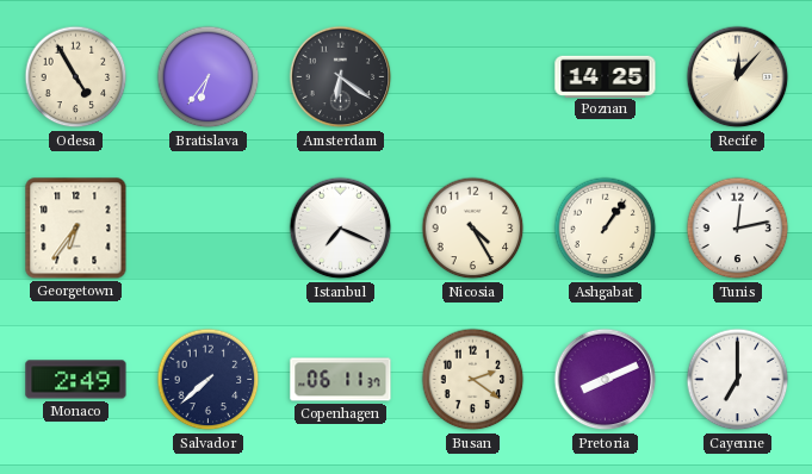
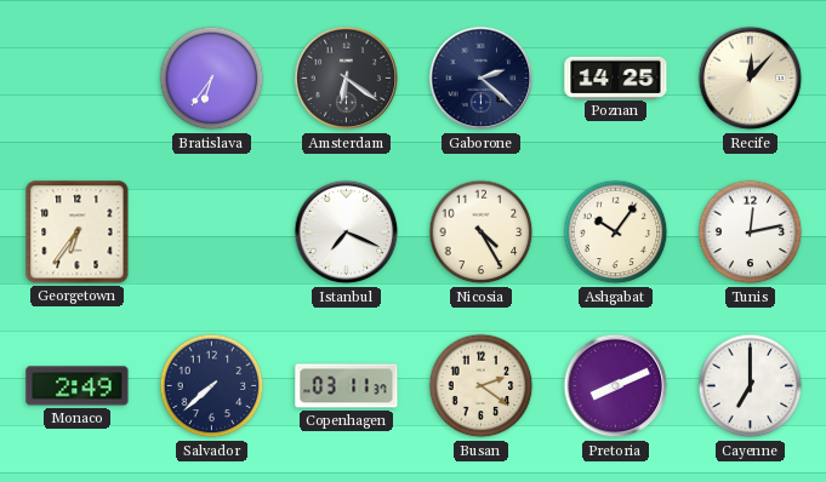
Odesa: 4:55 -> none (76, 77)
Gaborone: none -> 2:22 (482, 79)
Ashgabat: 1:06 -> 10:06 (616, 233)
Copenhagen: 06:11 -> 03:11 (347, 386)
